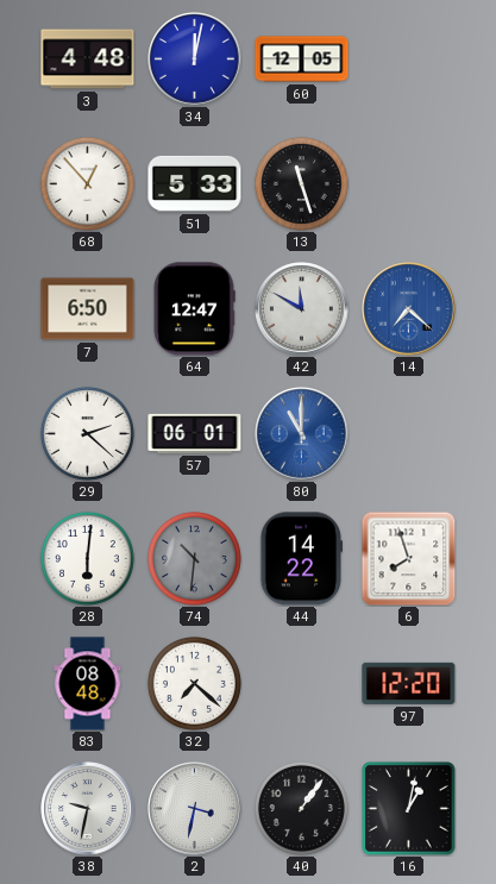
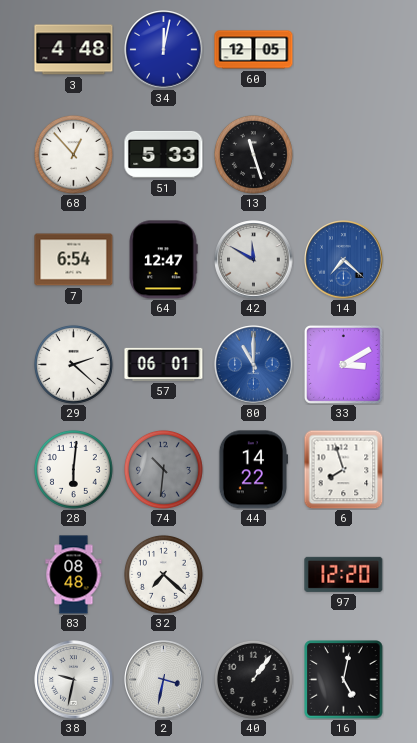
7: 6:50 -> 6:54 (74, 260)
33: none -> 3:10 (343, 364)
16: 1:02 -> 5:02 (344, 680)
